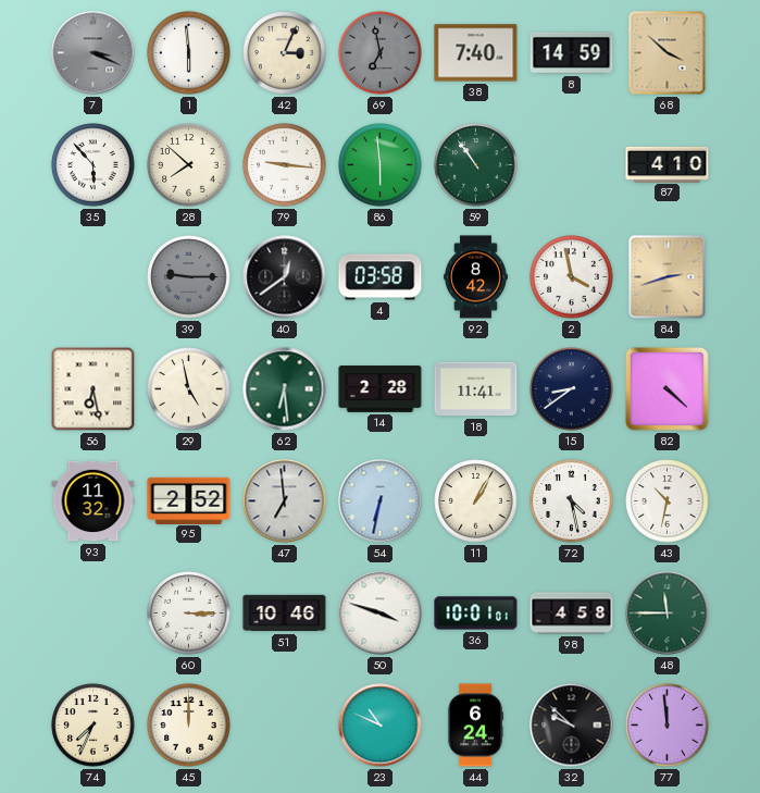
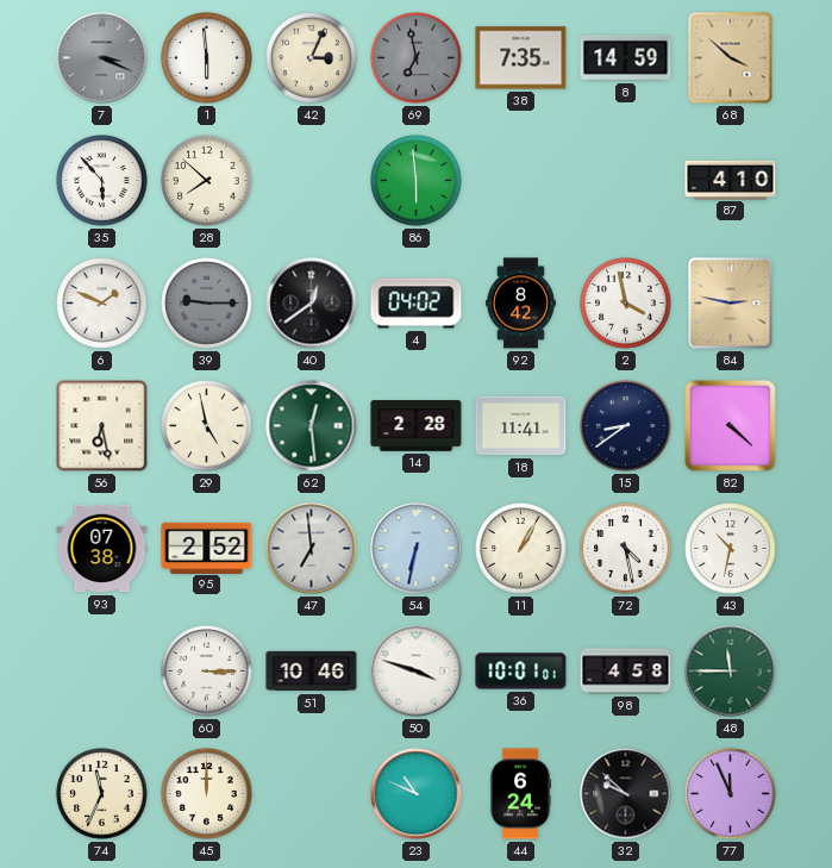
38: 7:40 -> 7:35 (521, 58)
79: 9:16 -> none (285, 165)
59: 10:54 -> none (476, 165)
6: none -> 1:49 (102, 304)
4: 03:58 -> 04:02 (417, 304)
84: 2:42 -> 2:47 (731, 304)
62: 6:29 -> 12:29 (312, 426)
93: 11:32 -> 07:38 (102, 549)
74: 7:34 -> 11:34 (102, 794)
77: 11:59 -> 11:56 (731, 794)
